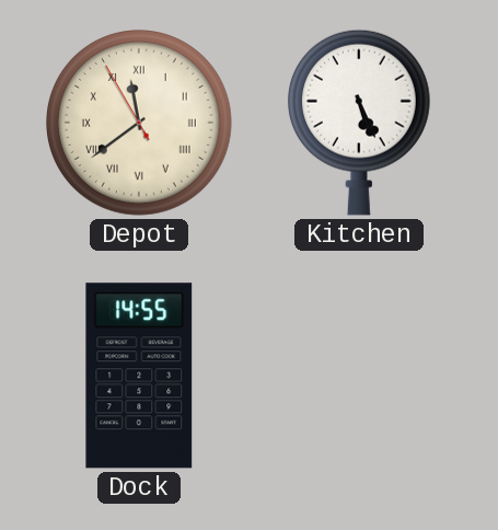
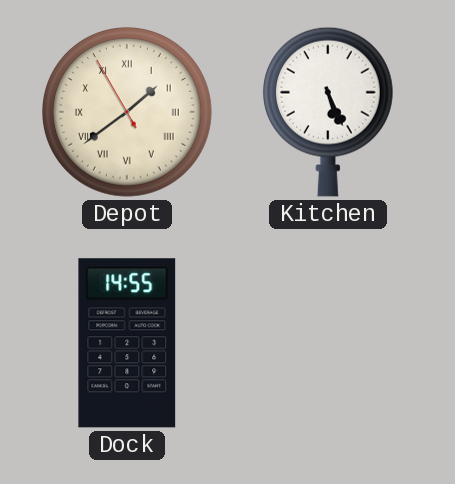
Depot: 11:38 -> 1:38 (128, 113)
